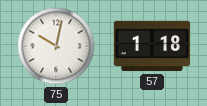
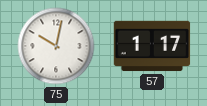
57: 1:18 -> 1:17 (152, 46)
